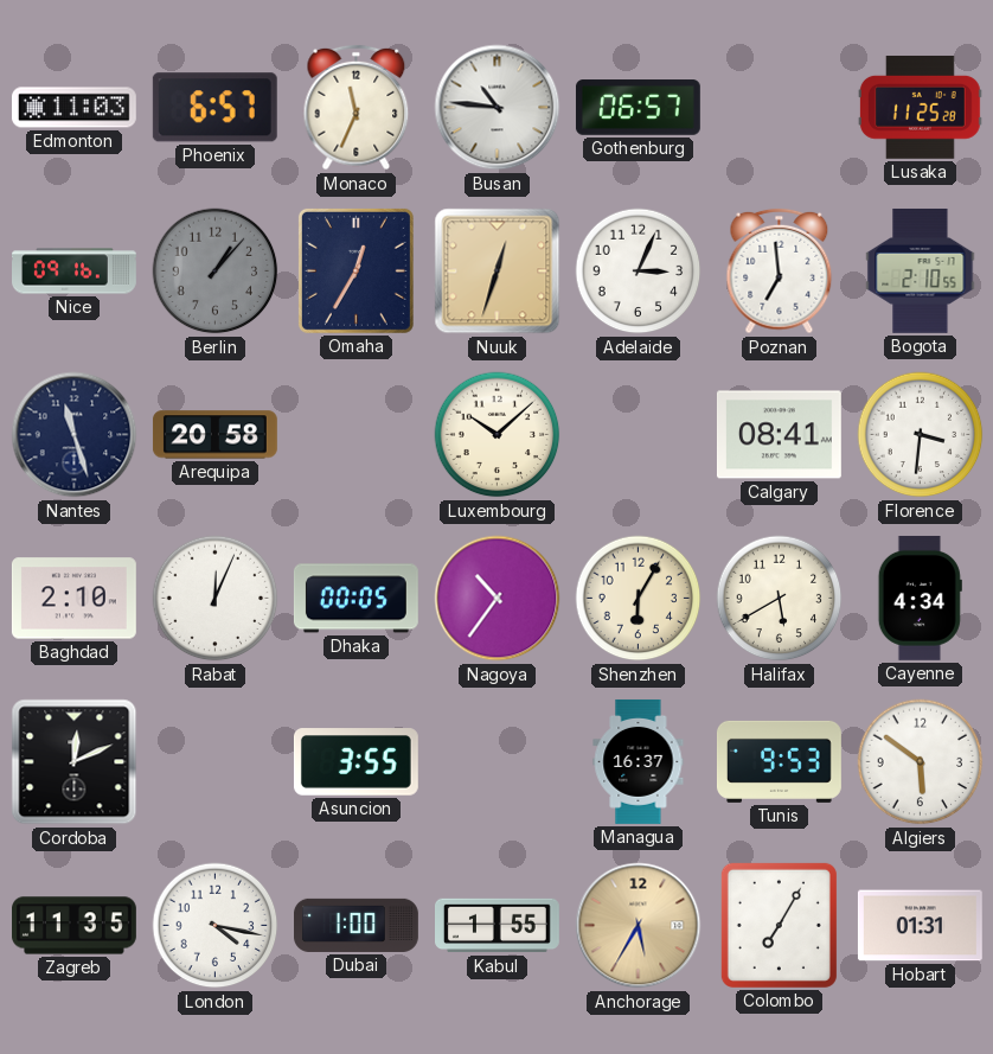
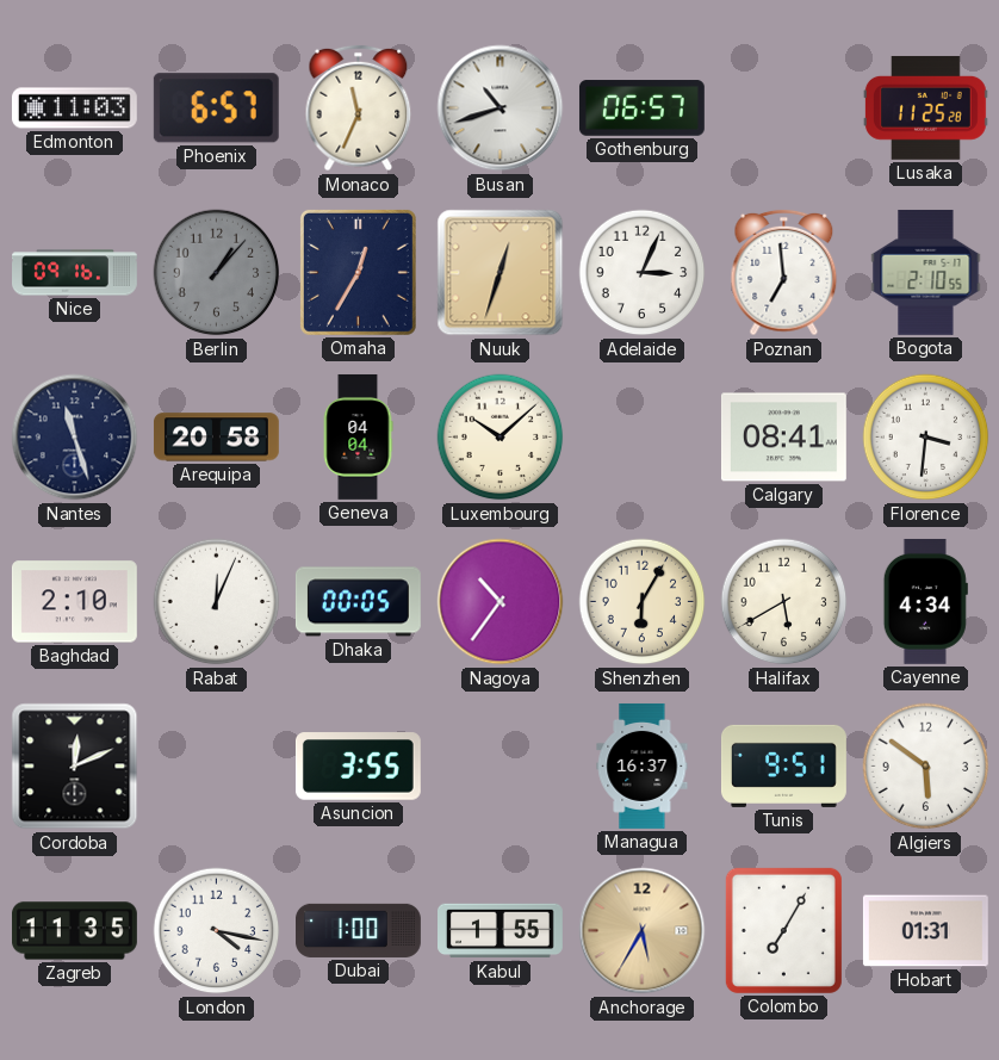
Busan: 10:46 -> 10:42 (501, 109)
Geneva: none -> 04:04 (358, 436)
Tunis: 9:53 -> 9:51 (783, 765)
